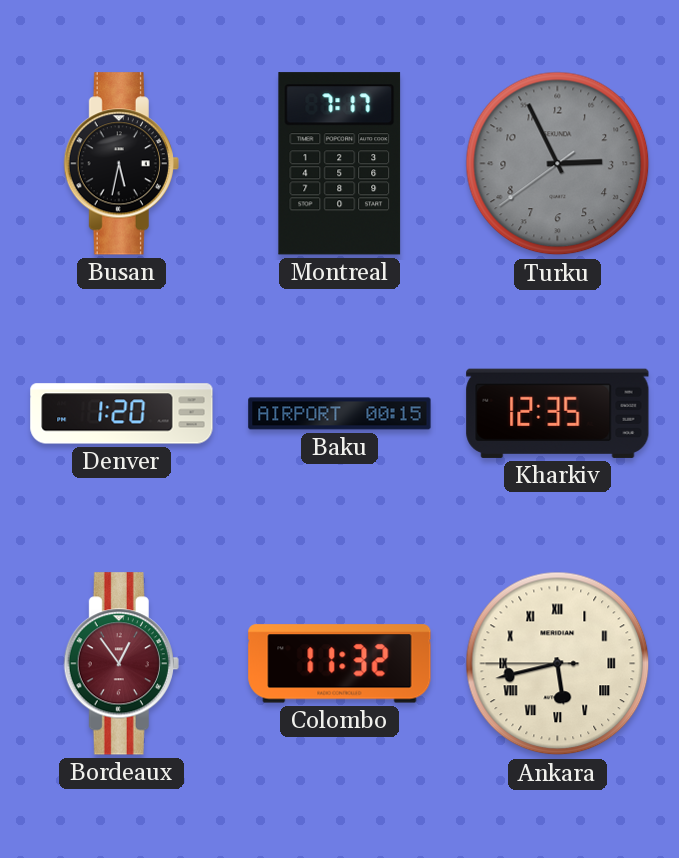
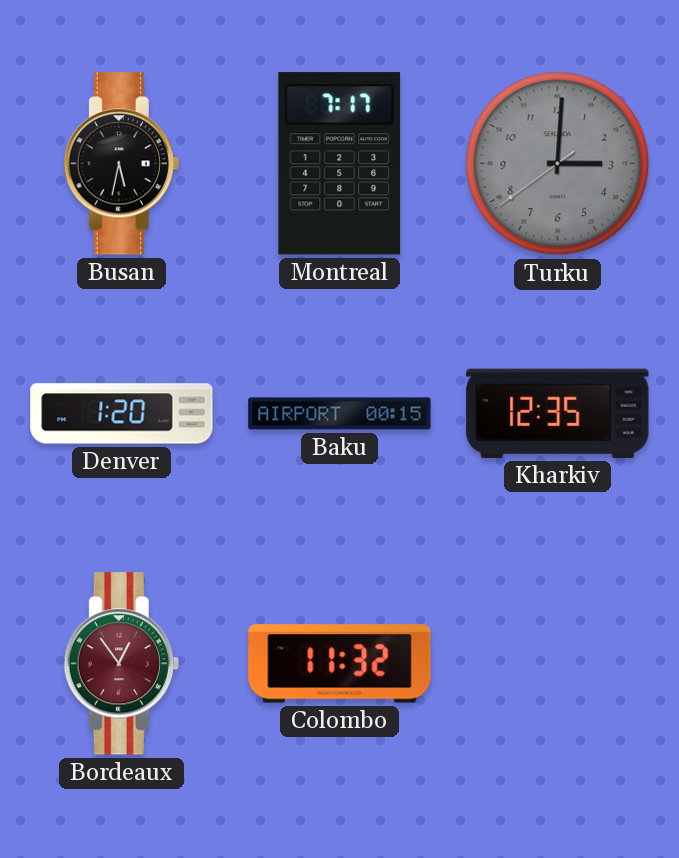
Turku: 2:55 -> 3:00 (558, 164)
Ankara: 5:42 -> none (558, 664)
